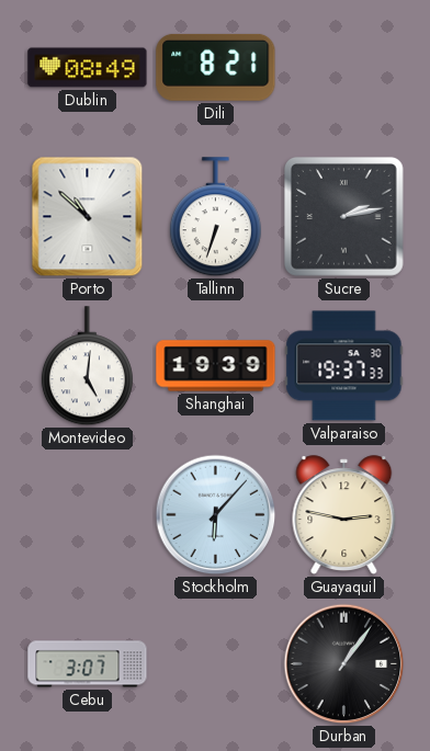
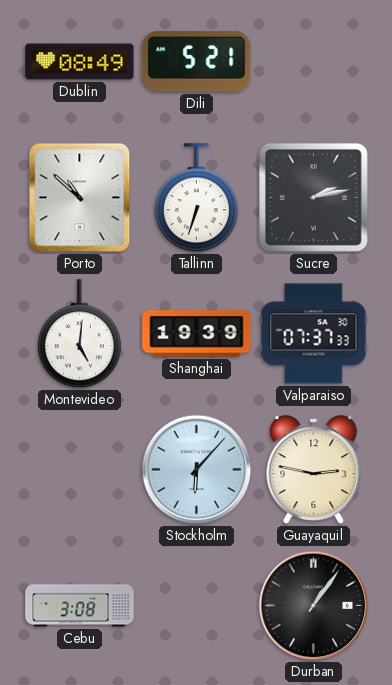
Dili: 8:21 -> 5:21 (197, 61)
Valparaiso: 19:37 -> 07:37 (314, 334)
Cebu: 3:07 -> 3:08 (80, 606)
